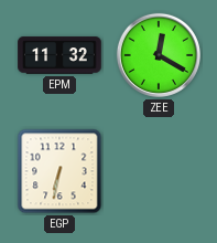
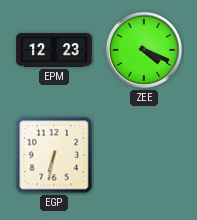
EPM: 11:32 -> 12:23 (54, 50)
ZEE: 12:20 -> 4:19 (144, 50)
